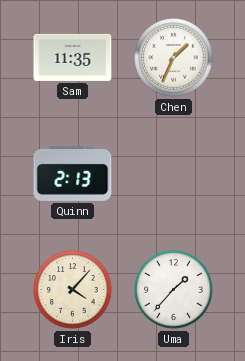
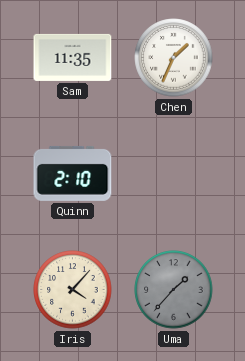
Quinn: 2:13 -> 2:10 (73, 173)
Uma dial: white -> grey (174, 290)
